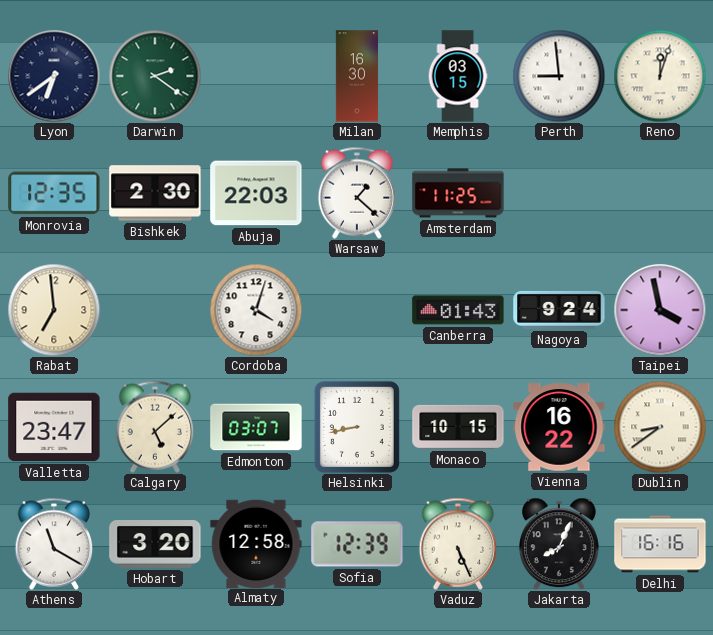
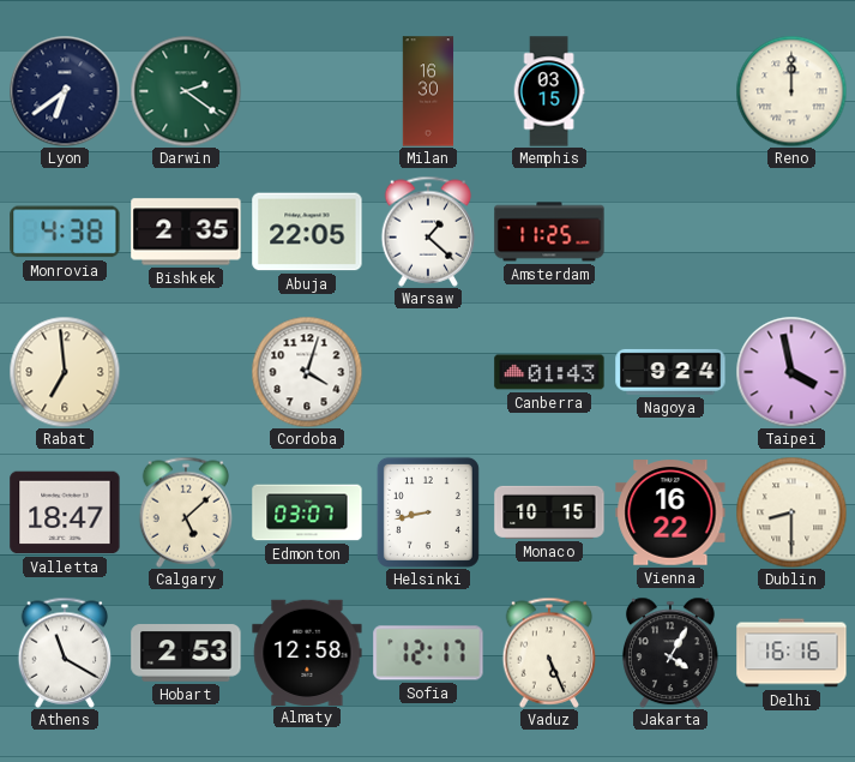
Perth: 8:59 -> none (559, 76)
Reno: 12:03 -> 12:00 (791, 91)
Monrovia: 12:35 -> 4:38 (65, 232)
Bishkek: 2:30 -> 2:35 (186, 232)
Abuja: 22:03 -> 22:05 (307, 232)
Valletta: 23:47 -> 18:47 (65, 512)
Dublin: 8:39 -> 8:30 (791, 512)
Hobart: 3:20 -> 2:53 (186, 653)
Sofia: 12:39 -> 12:17 (428, 653)
Jakarta: 8:04 -> 4:05 (670, 653)
